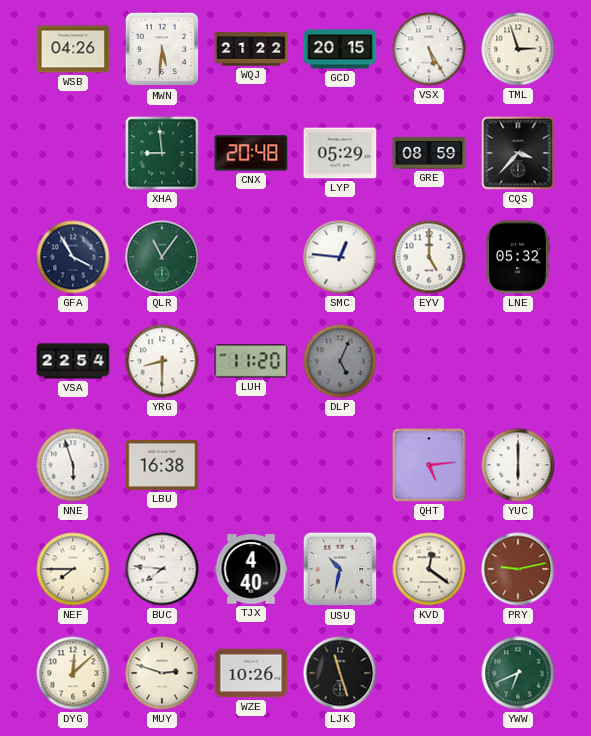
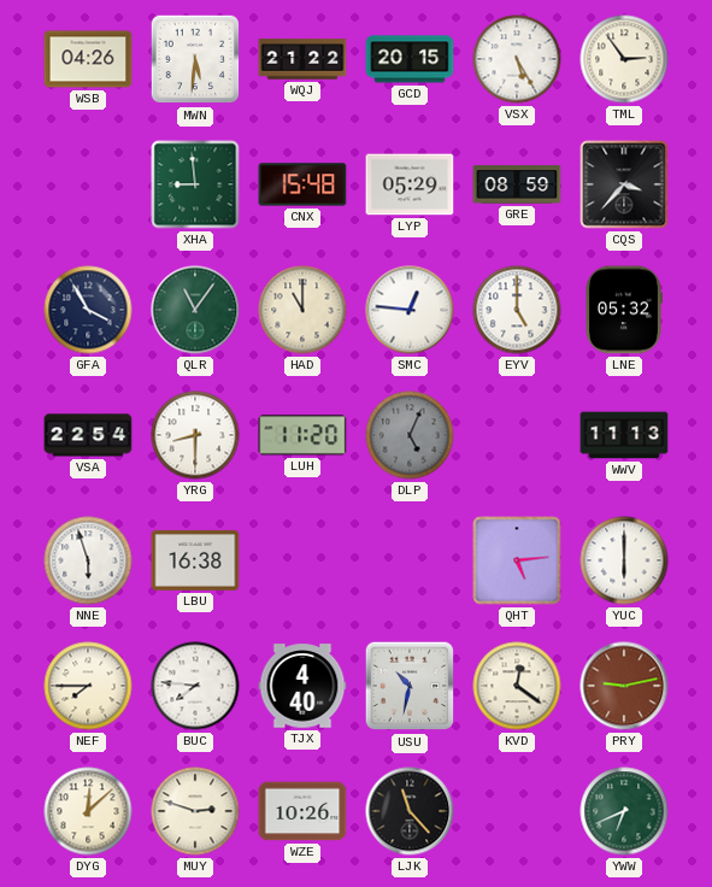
TML: 2:57 -> 2:54 (624, 59)
CNX: 20:48 -> 15:48 (302, 184)
HAD: none -> 11:00 (302, 310)
WWV: none -> 11:13 (624, 435)
LJK: 11:27 -> 11:23 (410, 811)
